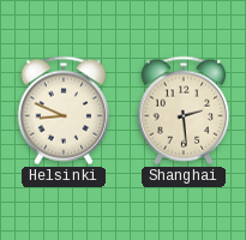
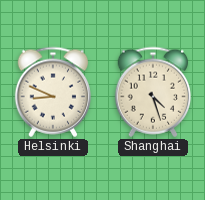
Shanghai: 2:29 -> 4:27 (153, 92)
